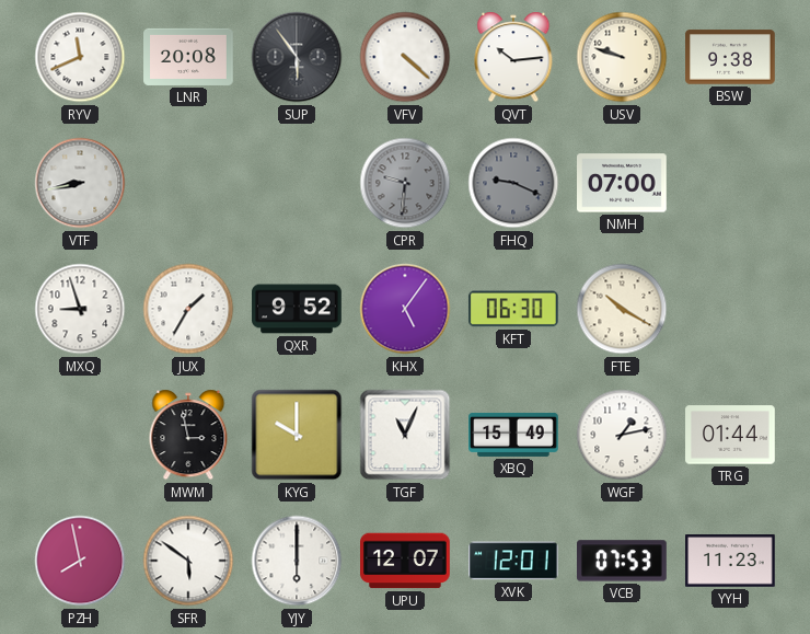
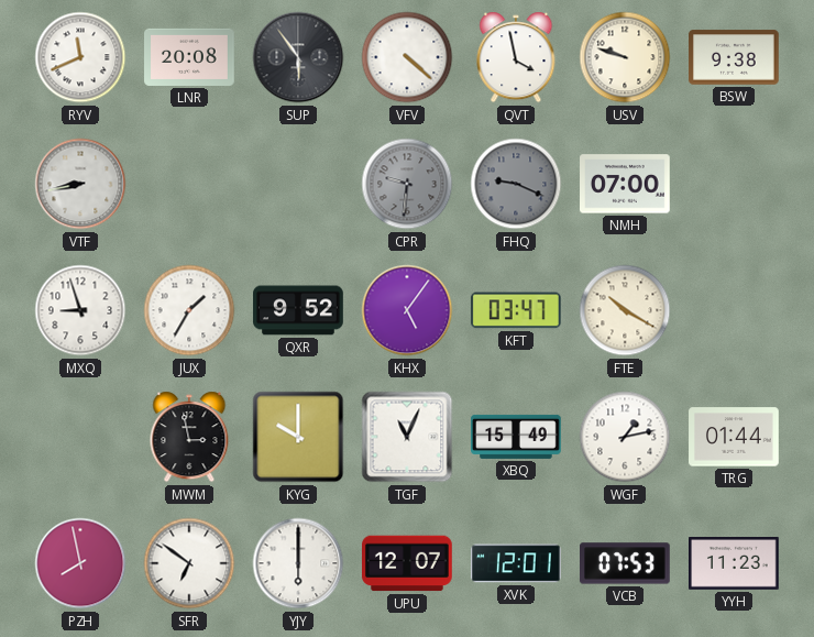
QVT: 10:14 -> 3:58 (516, 57)
KFT: 06:30 -> 03:47 (516, 310)
SFR: 5:51 -> 6:51 (189, 563)
